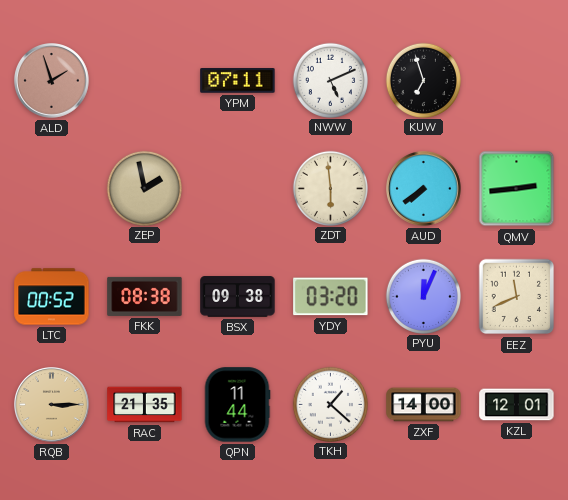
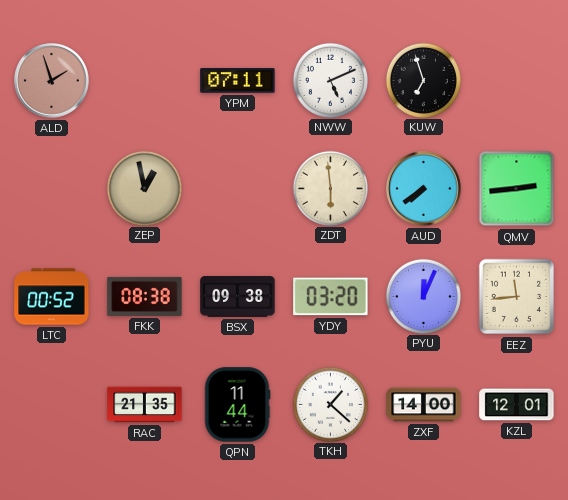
ZEP: 1:58 -> 12:58 (144, 188)
EEZ: 11:41 -> 11:44 (517, 297)
RQB: 3:15 -> none (52, 405)
